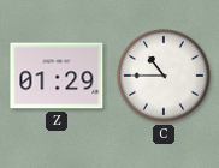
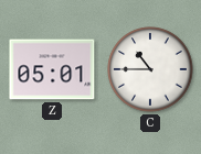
Z: 01:29 -> 05:01 (52, 69)
